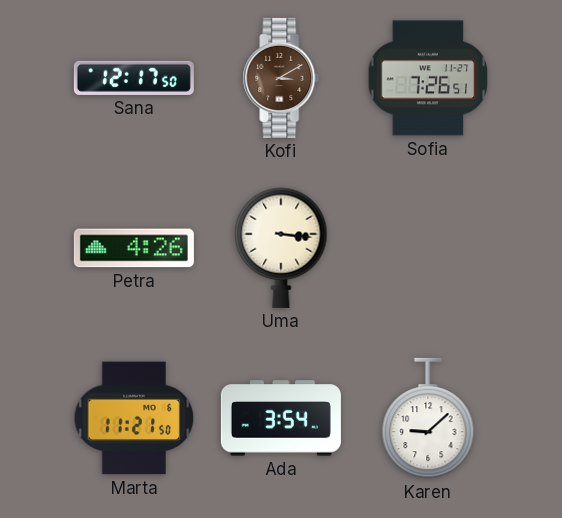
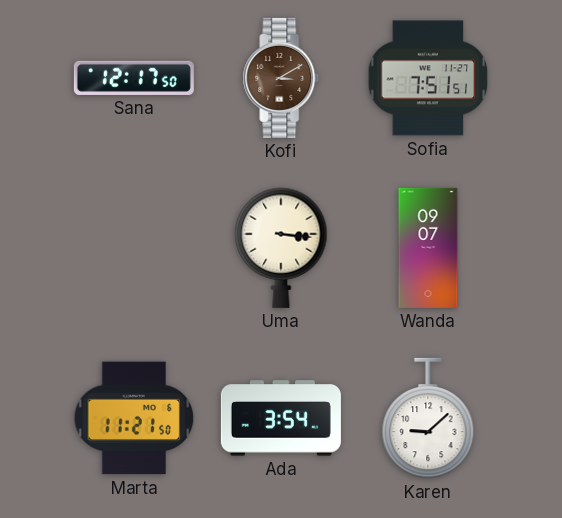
Sofia: 7:26 -> 7:51 (428, 78)
Petra: 4:26 -> none (134, 248)
Wanda: none -> 09:07 (428, 248)
